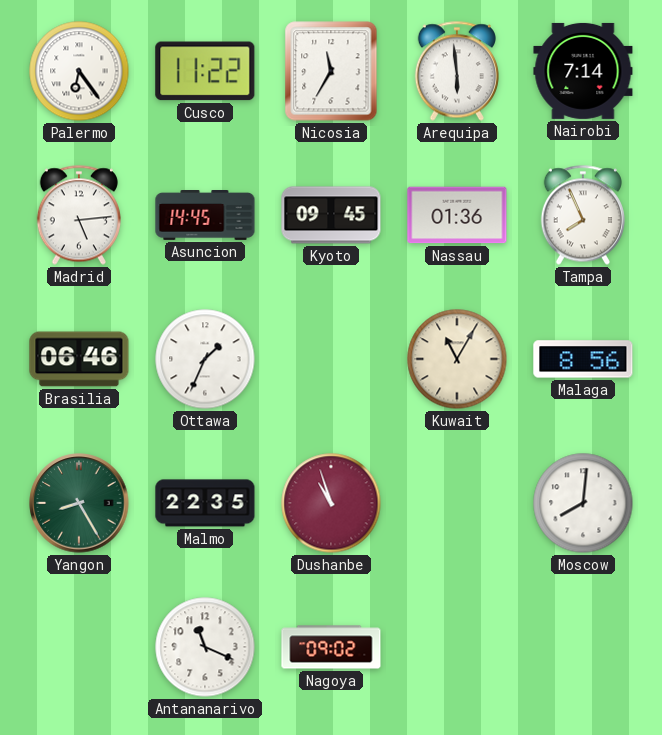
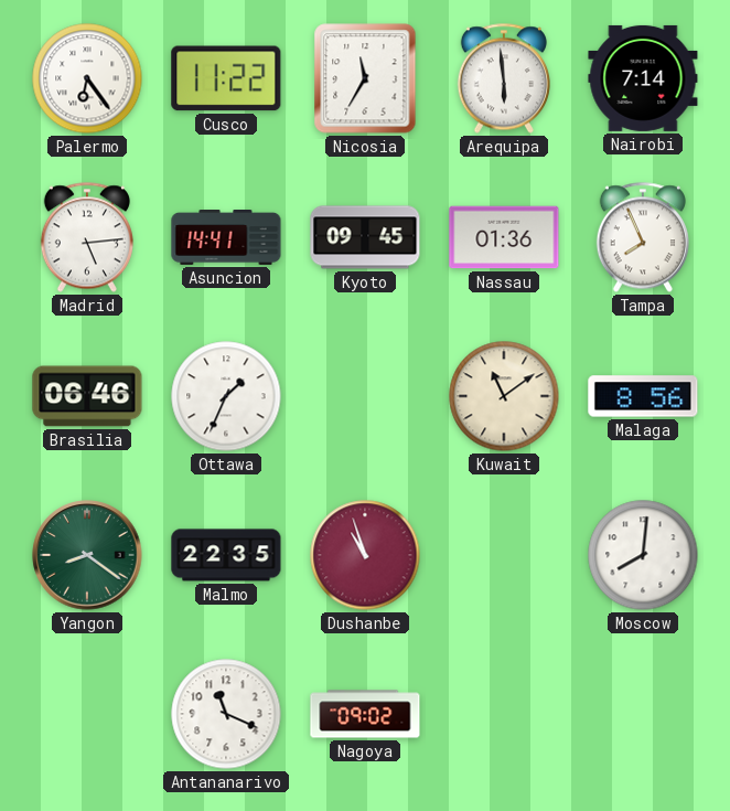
Asuncion: 14:45 -> 14:41 (226, 238)
Kuwait: 11:05 -> 11:09 (504, 396)
Yangon: 8:25 -> 8:21 (87, 555)
